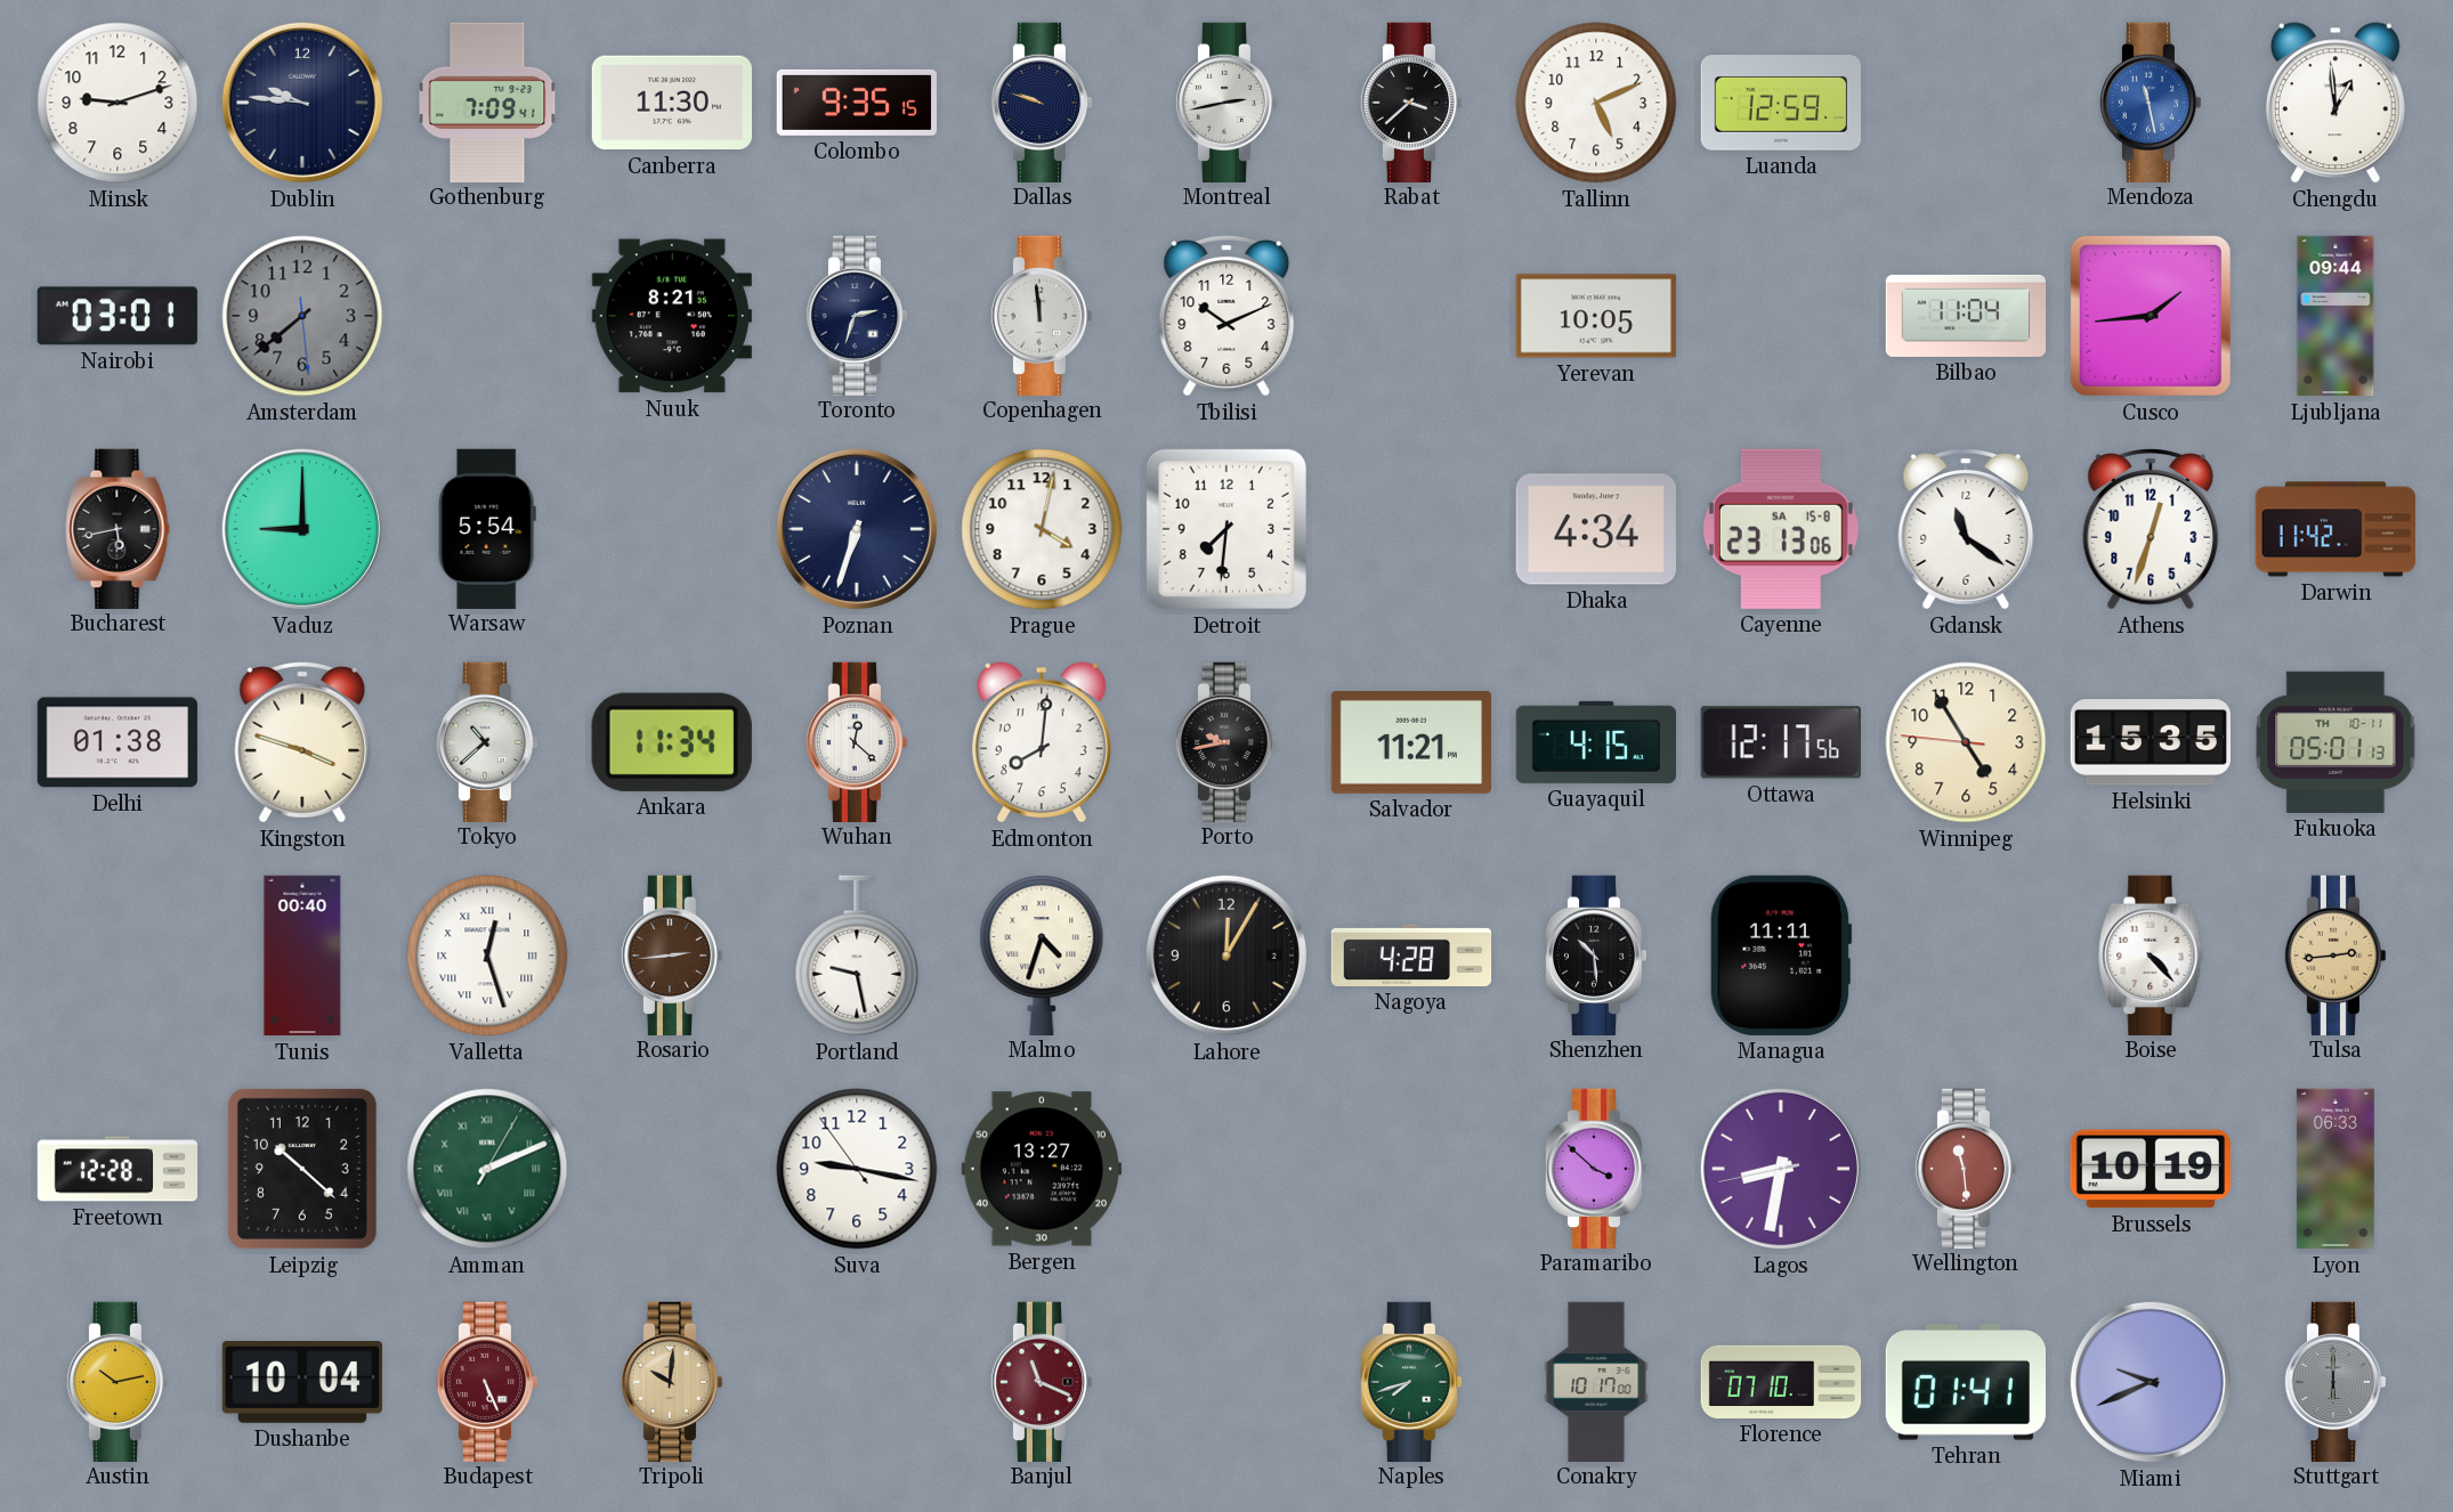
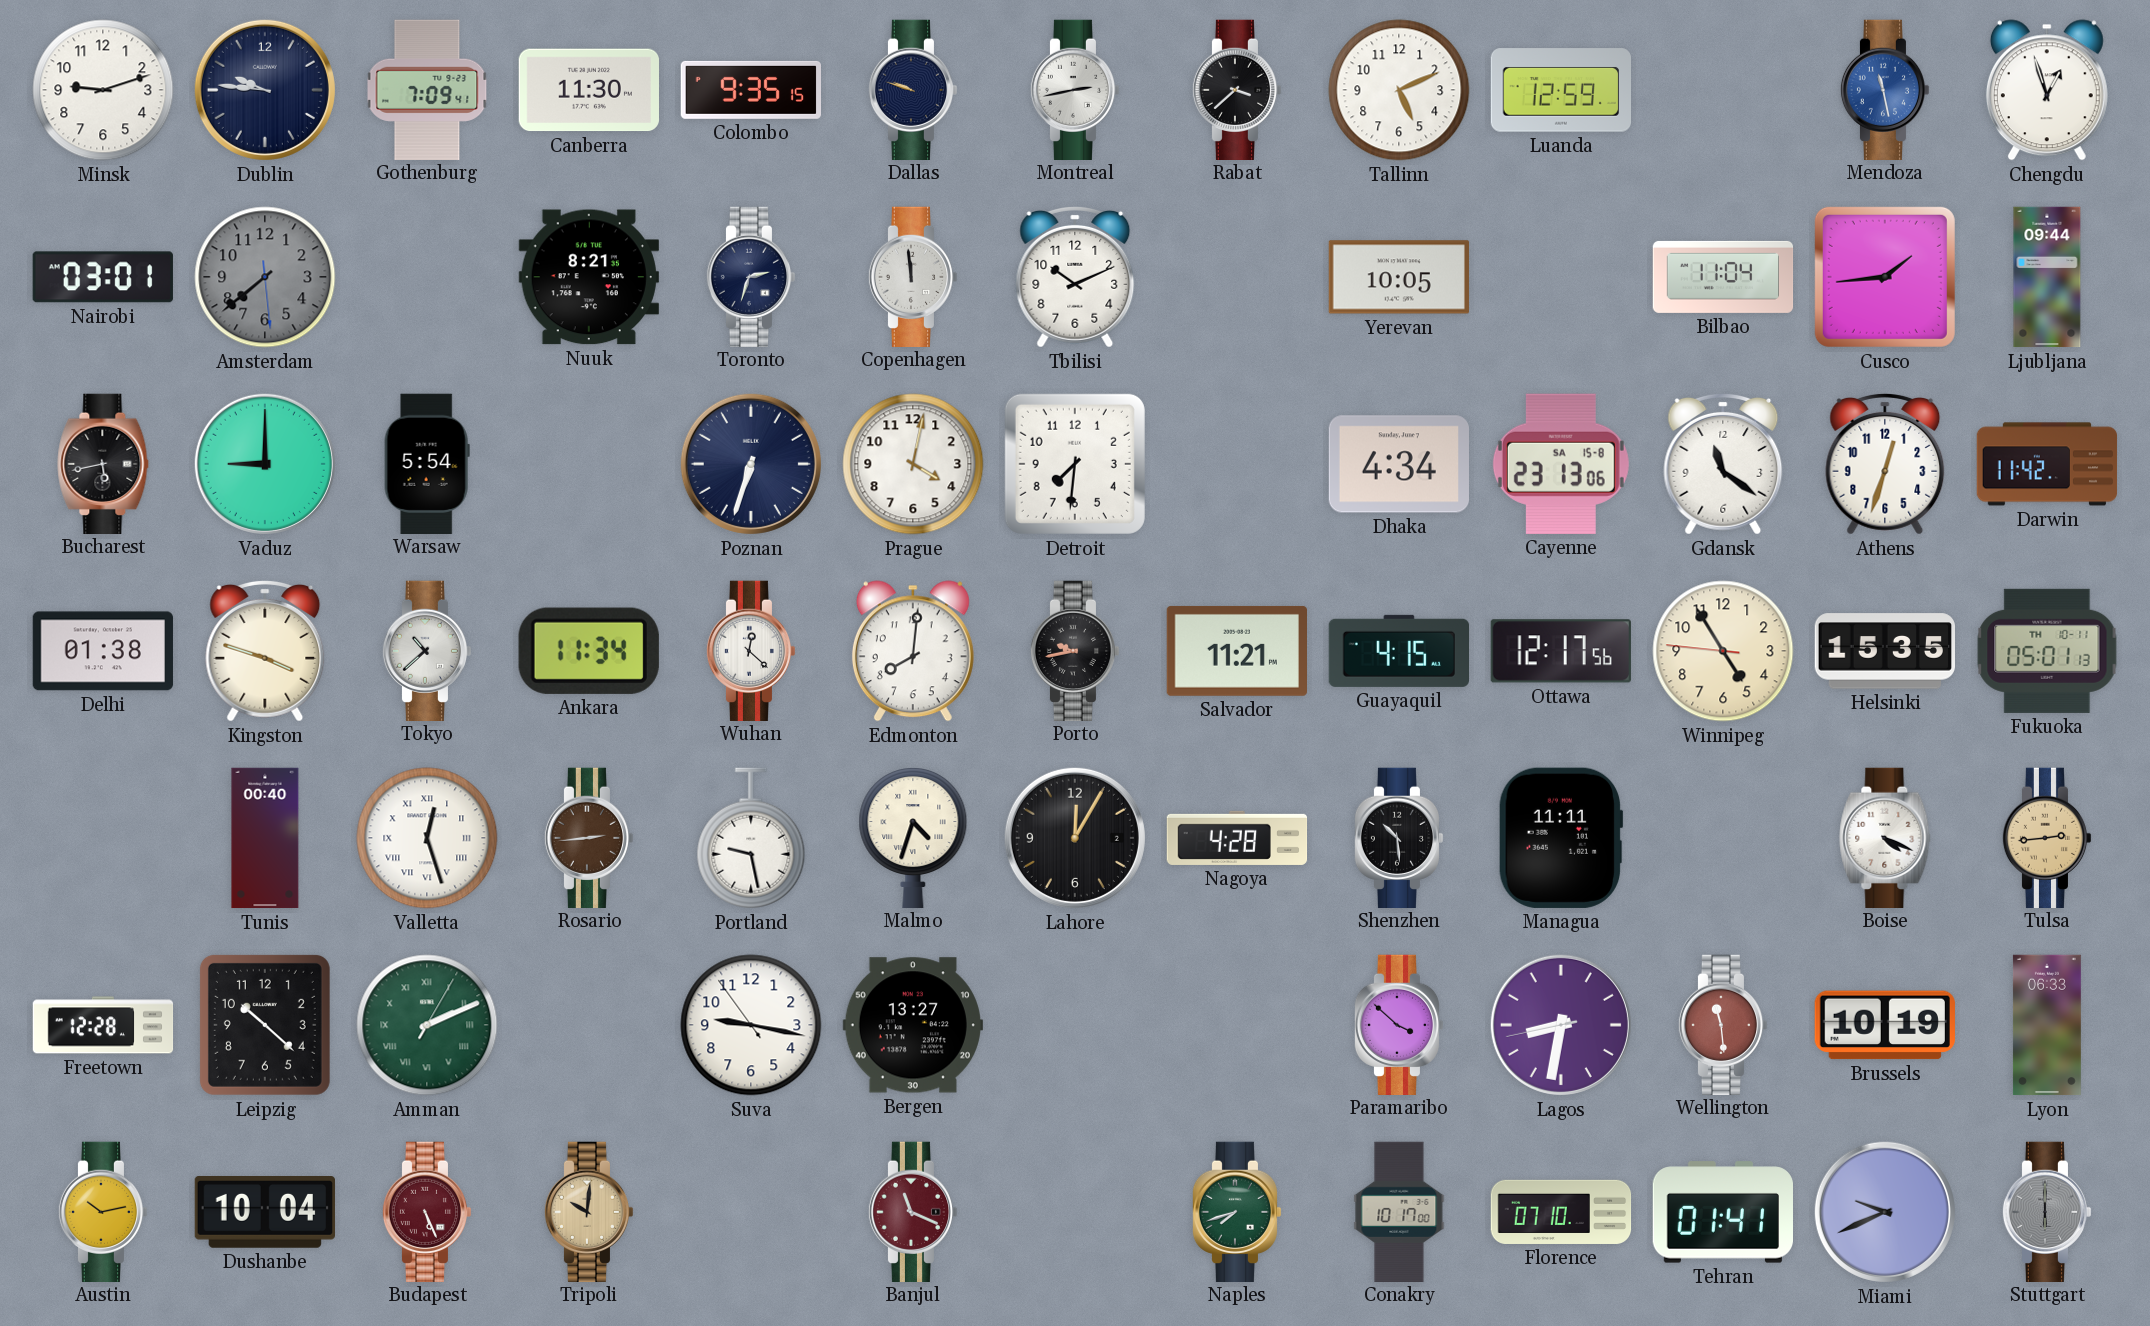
Chengdu: 12:59 -> 12:57 (2047, 90)
Boise: 4:23 -> 4:19 (1885, 837)
